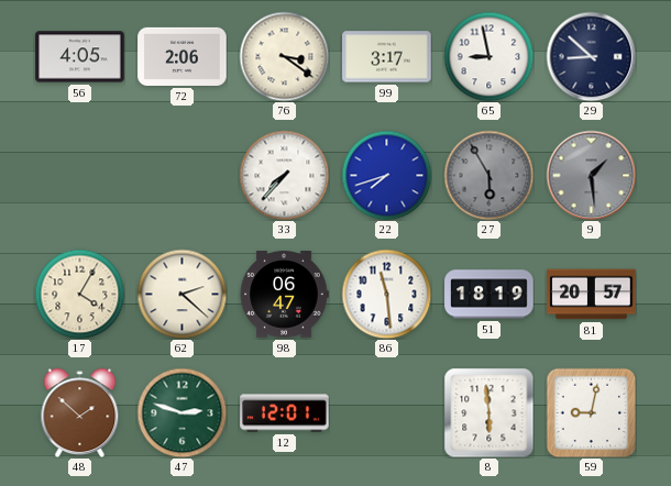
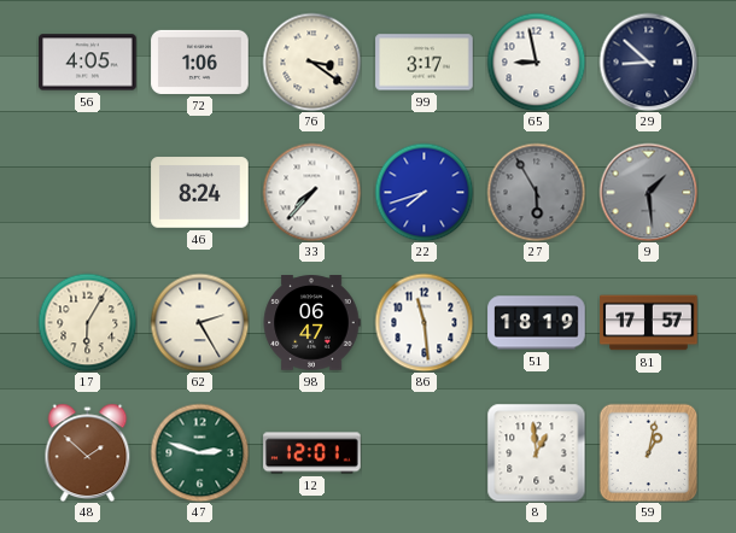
72: 2:06 -> 1:06 (200, 61)
46: none -> 8:24 (200, 193)
17: 4:05 -> 6:05 (87, 322)
62: 2:22 -> 2:25 (199, 322)
81: 20:57 -> 17:57 (649, 323)
8: 5:59 -> 12:59 (536, 452)
59: 9:02 -> 1:02 (648, 452)
